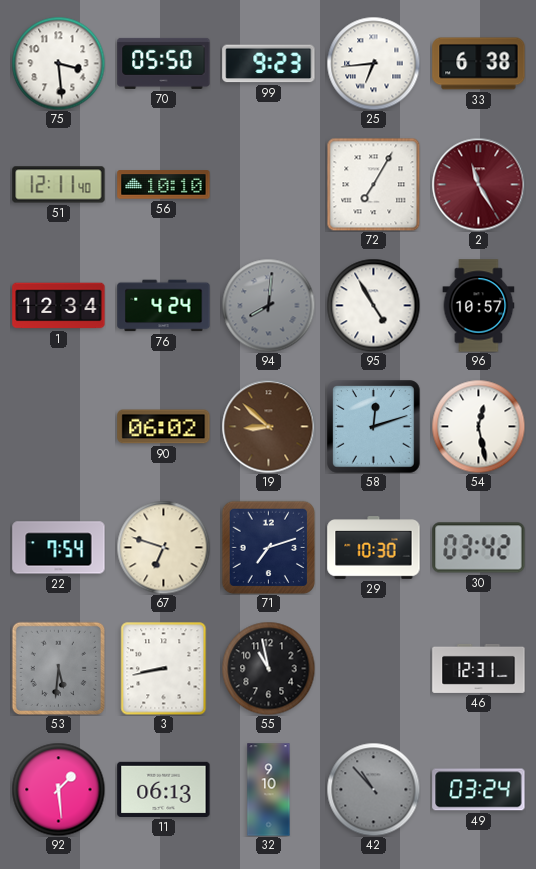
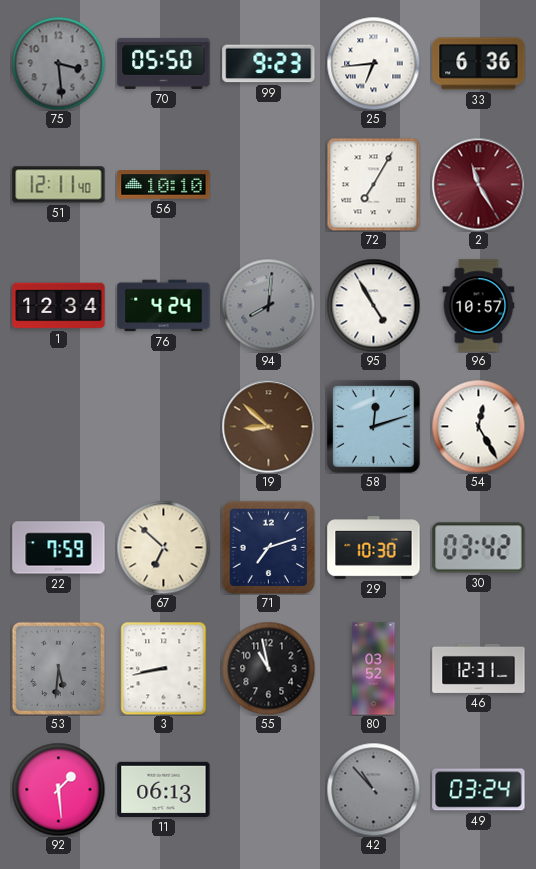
75 dial: white -> grey (58, 63)
33: 6:38 -> 6:36 (479, 64)
90: 06:02 -> none (164, 427)
54: 12:28 -> 12:25 (478, 426)
22: 7:54 -> 7:59 (59, 548)
67: 6:48 -> 6:52 (163, 547)
80: none -> 03:52 (374, 669)
32: 9:10 -> none (269, 790)
